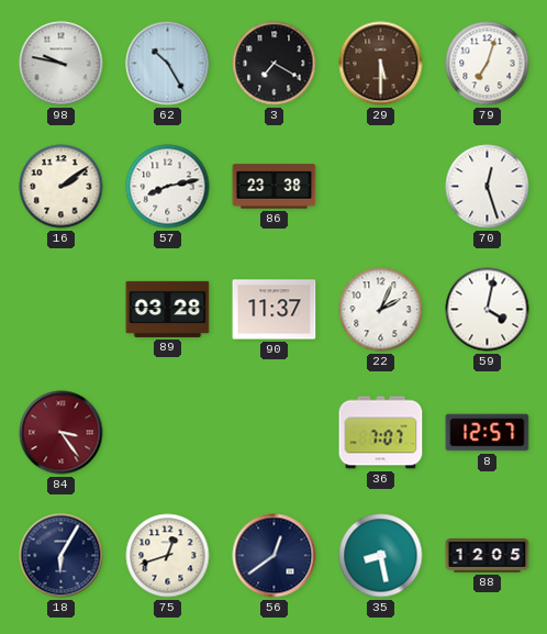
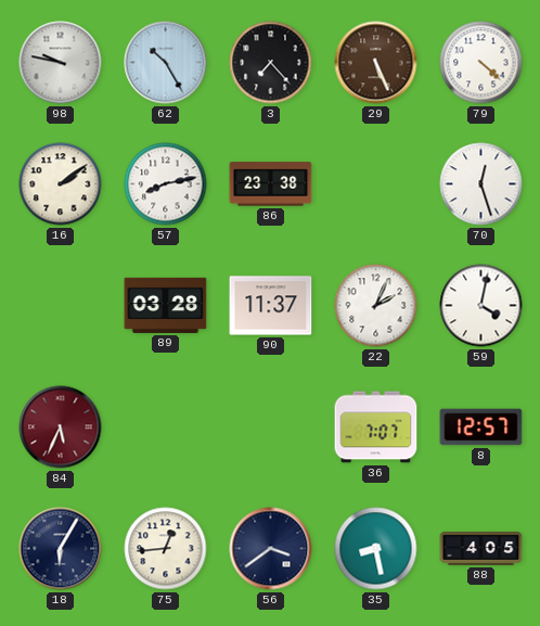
3: 7:20 -> 7:23 (271, 63)
29: 5:30 -> 5:26 (376, 63)
79: 7:03 -> 4:22 (481, 63)
84: 3:24 -> 5:34 (61, 427)
75: 12:42 -> 12:44 (166, 549)
56: 12:39 -> 3:39 (271, 549)
88: 12:05 -> 4:05 (481, 549)
